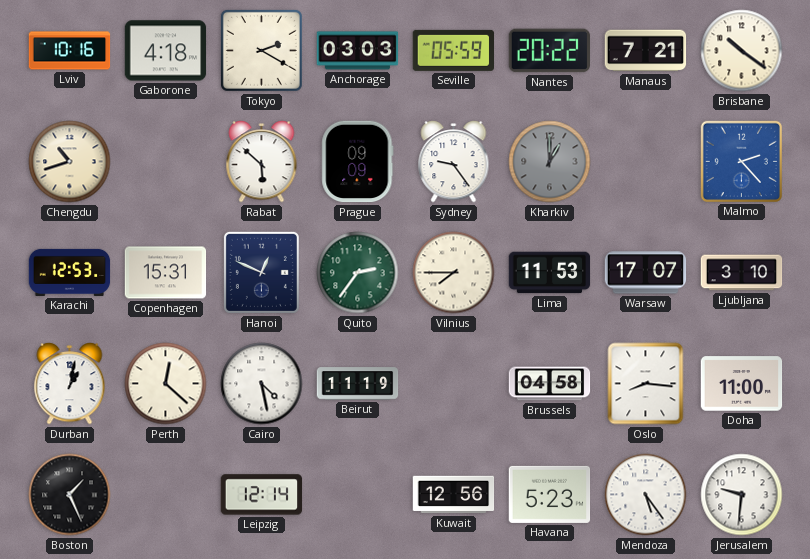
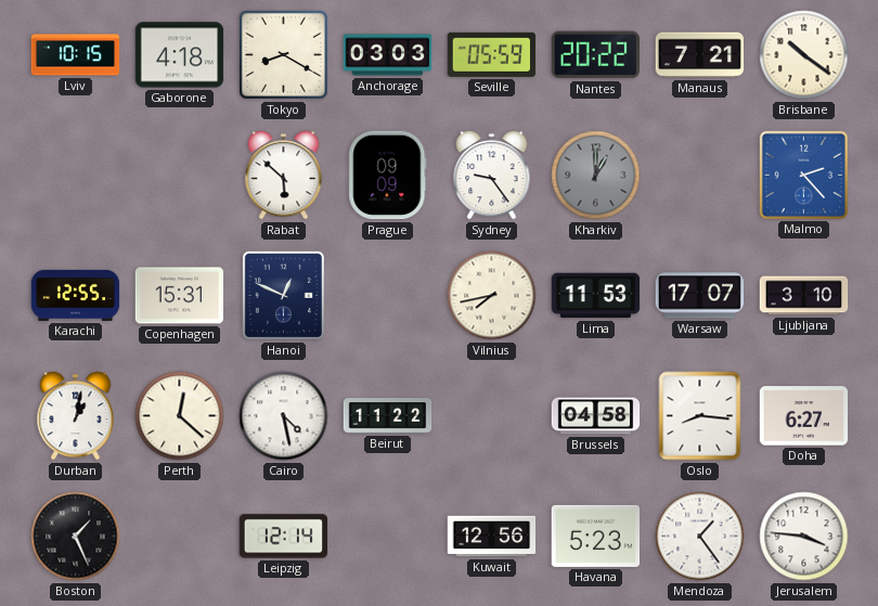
Lviv: 10:16 -> 10:15 (76, 55)
Tokyo: 2:20 -> 8:20 (283, 54)
Chengdu: 10:42 -> none (70, 162)
Karachi: 12:53 -> 12:55 (76, 295)
Quito: 2:36 -> none (358, 273)
Vilnius: 7:45 -> 7:43 (492, 296)
Beirut: 11:19 -> 11:22 (388, 416)
Doha: 11:00 -> 6:27 (804, 416)
Mendoza: 5:24 -> 1:24 (700, 537)
Jerusalem: 9:31 -> 3:46 (804, 537)
